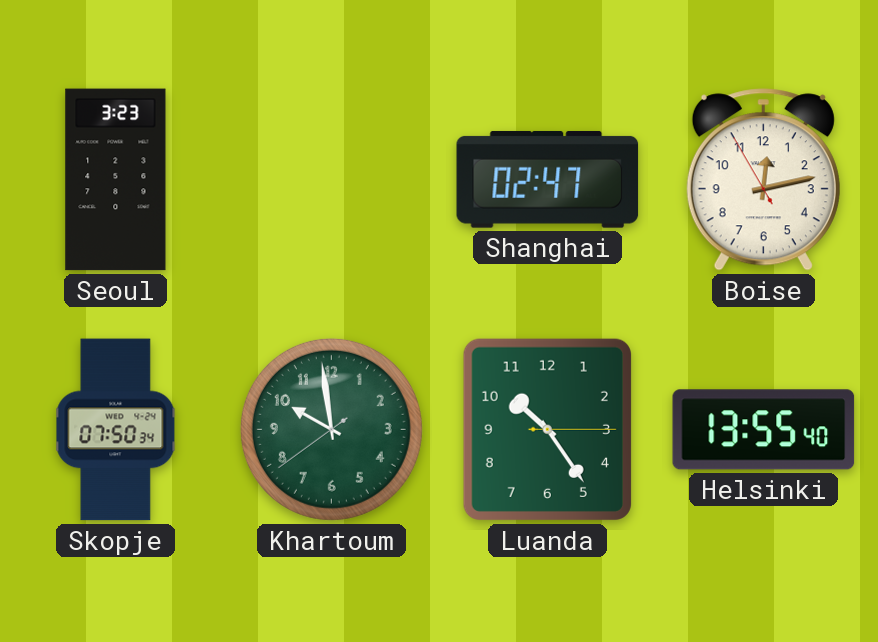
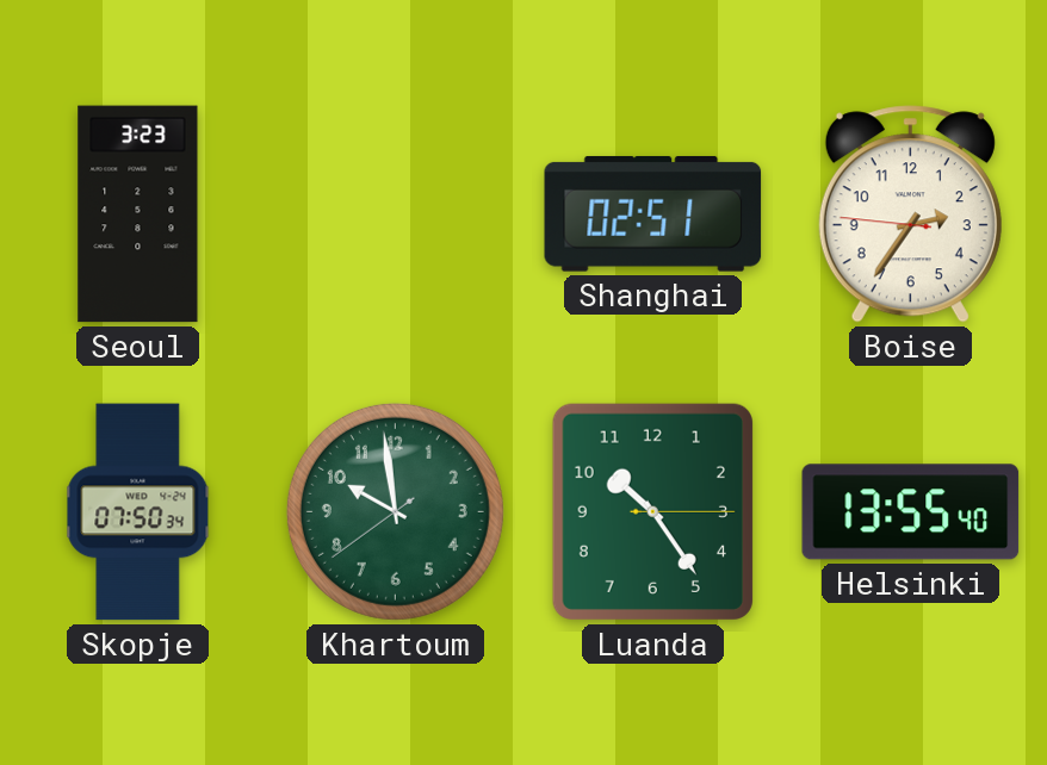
Shanghai: 02:47 -> 02:51 (653, 213)
Boise: 12:12 -> 2:35 (910, 214)
